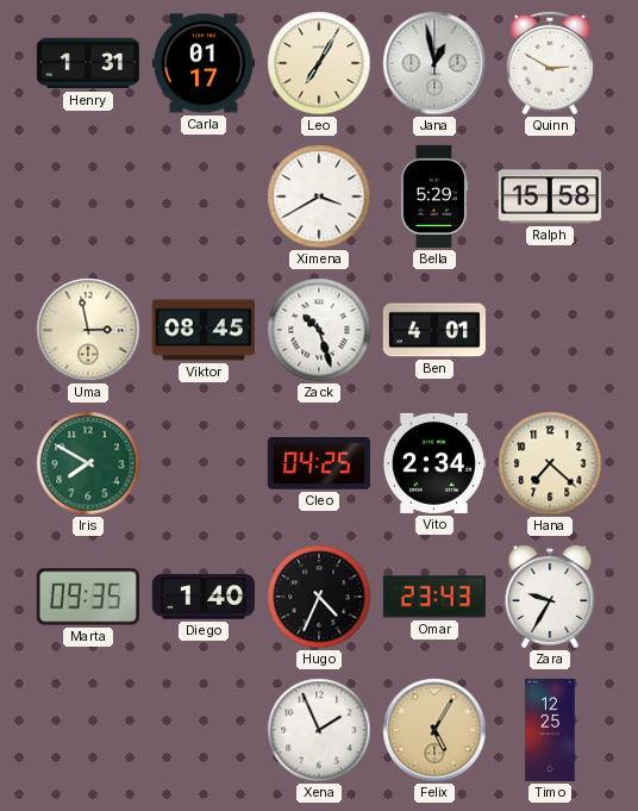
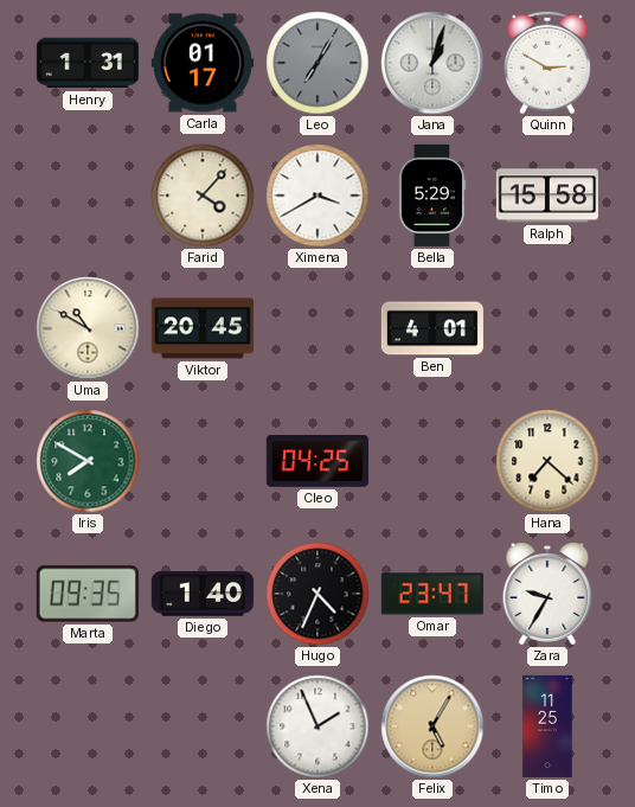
Leo dial: cream -> grey (317, 63)
Jana: 12:58 -> 1:03 (432, 63)
Farid: none -> 4:07 (203, 196)
Uma: 2:58 -> 10:50 (88, 328)
Viktor: 08:45 -> 20:45 (203, 328)
Zack: 10:27 -> none (319, 330)
Vito: 2:34 -> none (433, 463)
Omar: 23:43 -> 23:47 (432, 594)
Timo: 12:25 -> 11:25 (547, 726)
